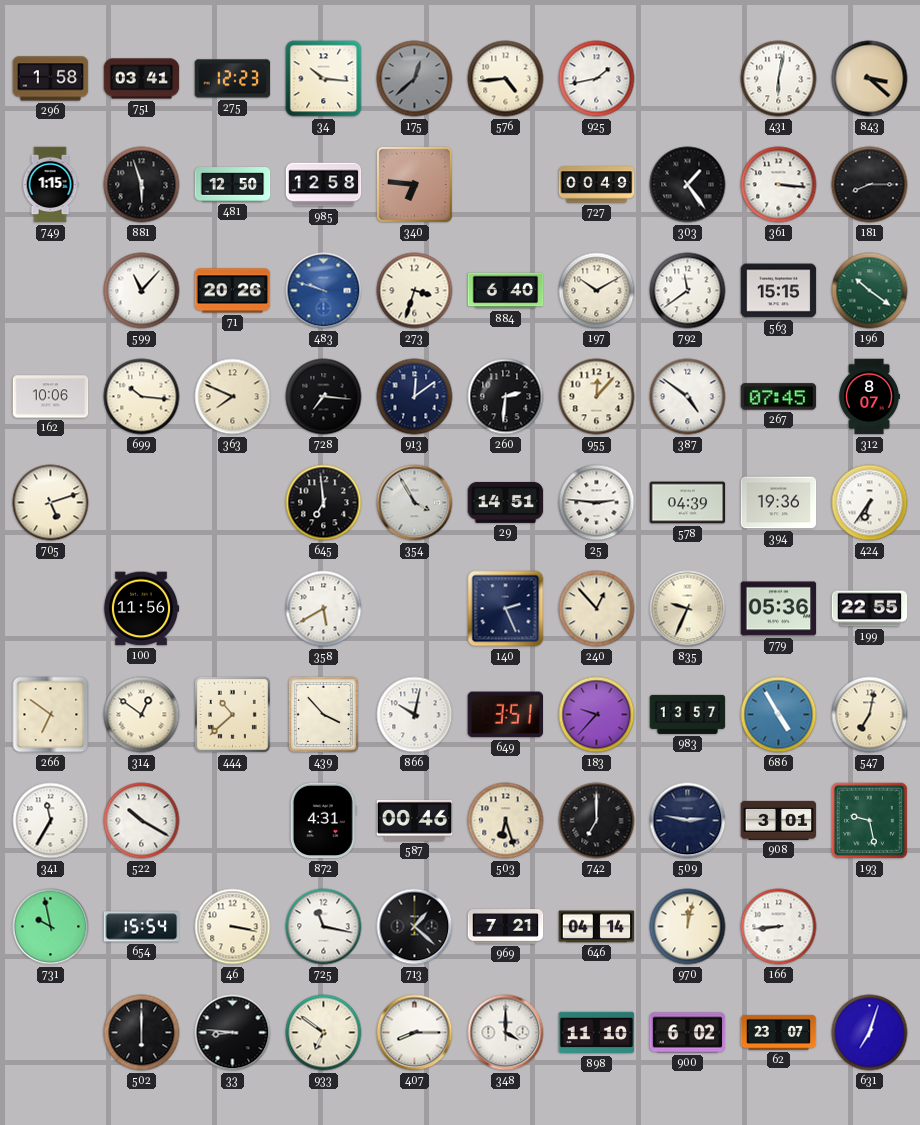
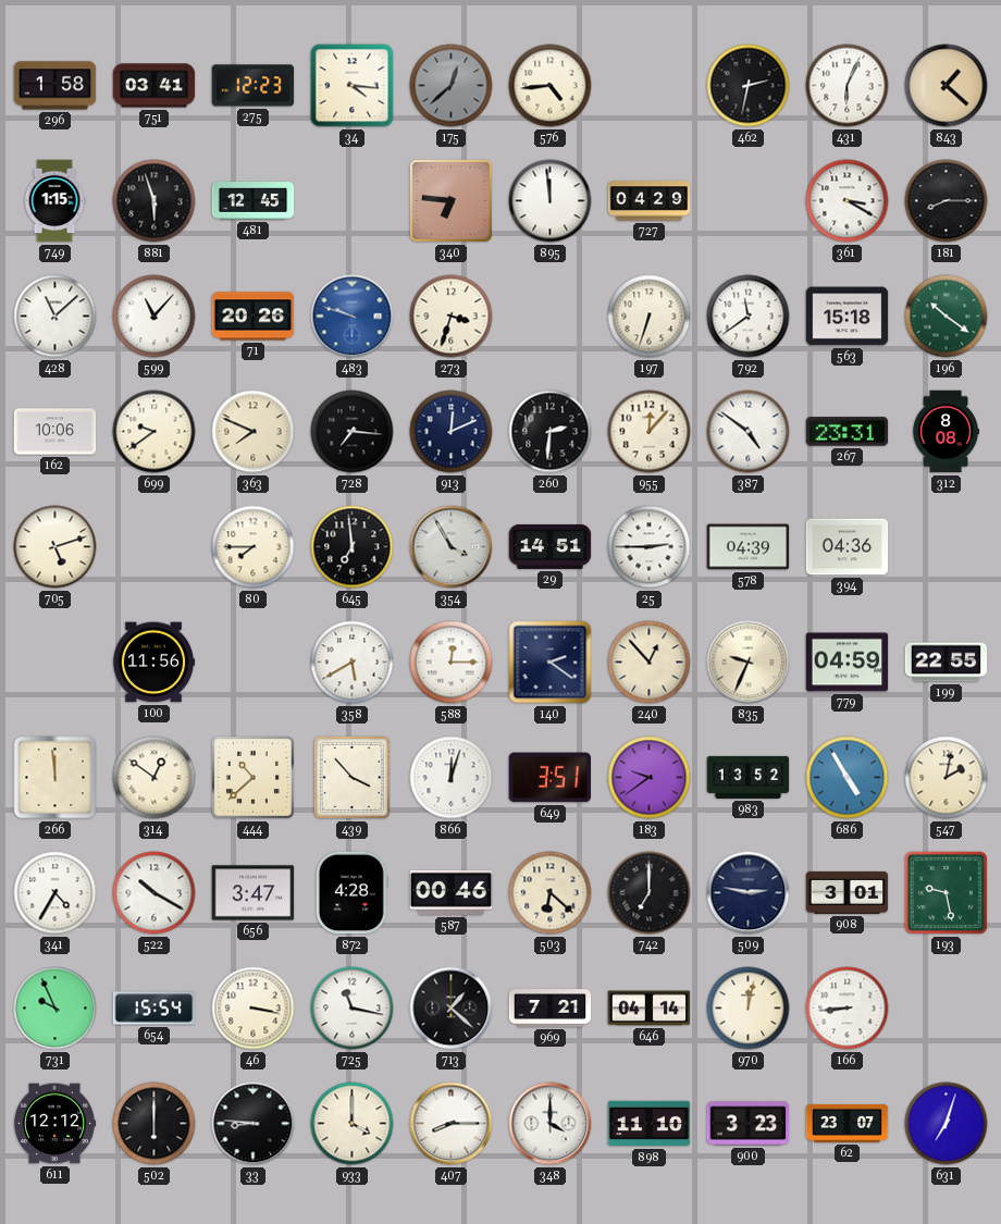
34: 10:16 -> 4:16 (353, 86)
925: 1:43 -> none (597, 79)
462: none -> 2:32 (749, 86)
431: 6:02 -> 6:04 (848, 86)
843: 3:22 -> 1:22 (947, 86)
481: 12:50 -> 12:45 (254, 201)
985: 12:58 -> none (324, 185)
895: none -> 11:59 (551, 201)
727: 00:49 -> 04:29 (650, 201)
303: 1:24 -> none (688, 185)
361: 3:16 -> 3:20 (848, 201)
428: none -> 11:08 (55, 317)
884: 6:40 -> none (506, 291)
197: 10:10 -> 6:33 (650, 317)
563: 15:15 -> 15:18 (848, 317)
699: 10:16 -> 9:39 (155, 432)
913: 12:09 -> 12:11 (452, 432)
267: 07:45 -> 23:31 (848, 432)
312: 8:07 -> 8:08 (946, 432)
80: none -> 7:45 (254, 547)
25: 2:46 -> 2:45 (650, 547)
394: 19:36 -> 04:36 (848, 547)
424: 6:36 -> none (870, 503)
588: none -> 12:15 (452, 663)
140: 2:26 -> 2:21 (551, 663)
779: 05:36 -> 04:59 (848, 663)
266: 6:51 -> 11:59 (55, 778)
866: 10:02 -> 12:03 (452, 778)
183: 9:37 -> 9:39 (650, 778)
983: 13:57 -> 13:52 (749, 777)
547: 7:02 -> 2:02 (947, 778)
341: 11:35 -> 4:35 (55, 893)
656: none -> 3:47 (254, 893)
872: 4:31 -> 4:28 (351, 893)
503: 6:27 -> 6:22 (551, 893)
731: 9:58 -> 9:56 (55, 1009)
611: none -> 12:12 (54, 1124)
933: 6:51 -> 4:00 (353, 1124)
900: 6:02 -> 3:23 (749, 1124)
